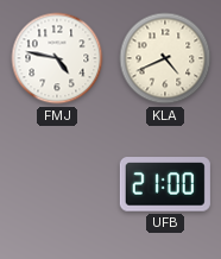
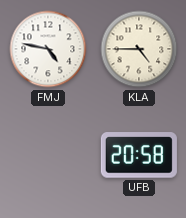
KLA: 4:41 -> 4:45 (139, 49)
UFB: 21:00 -> 20:58 (139, 155)
